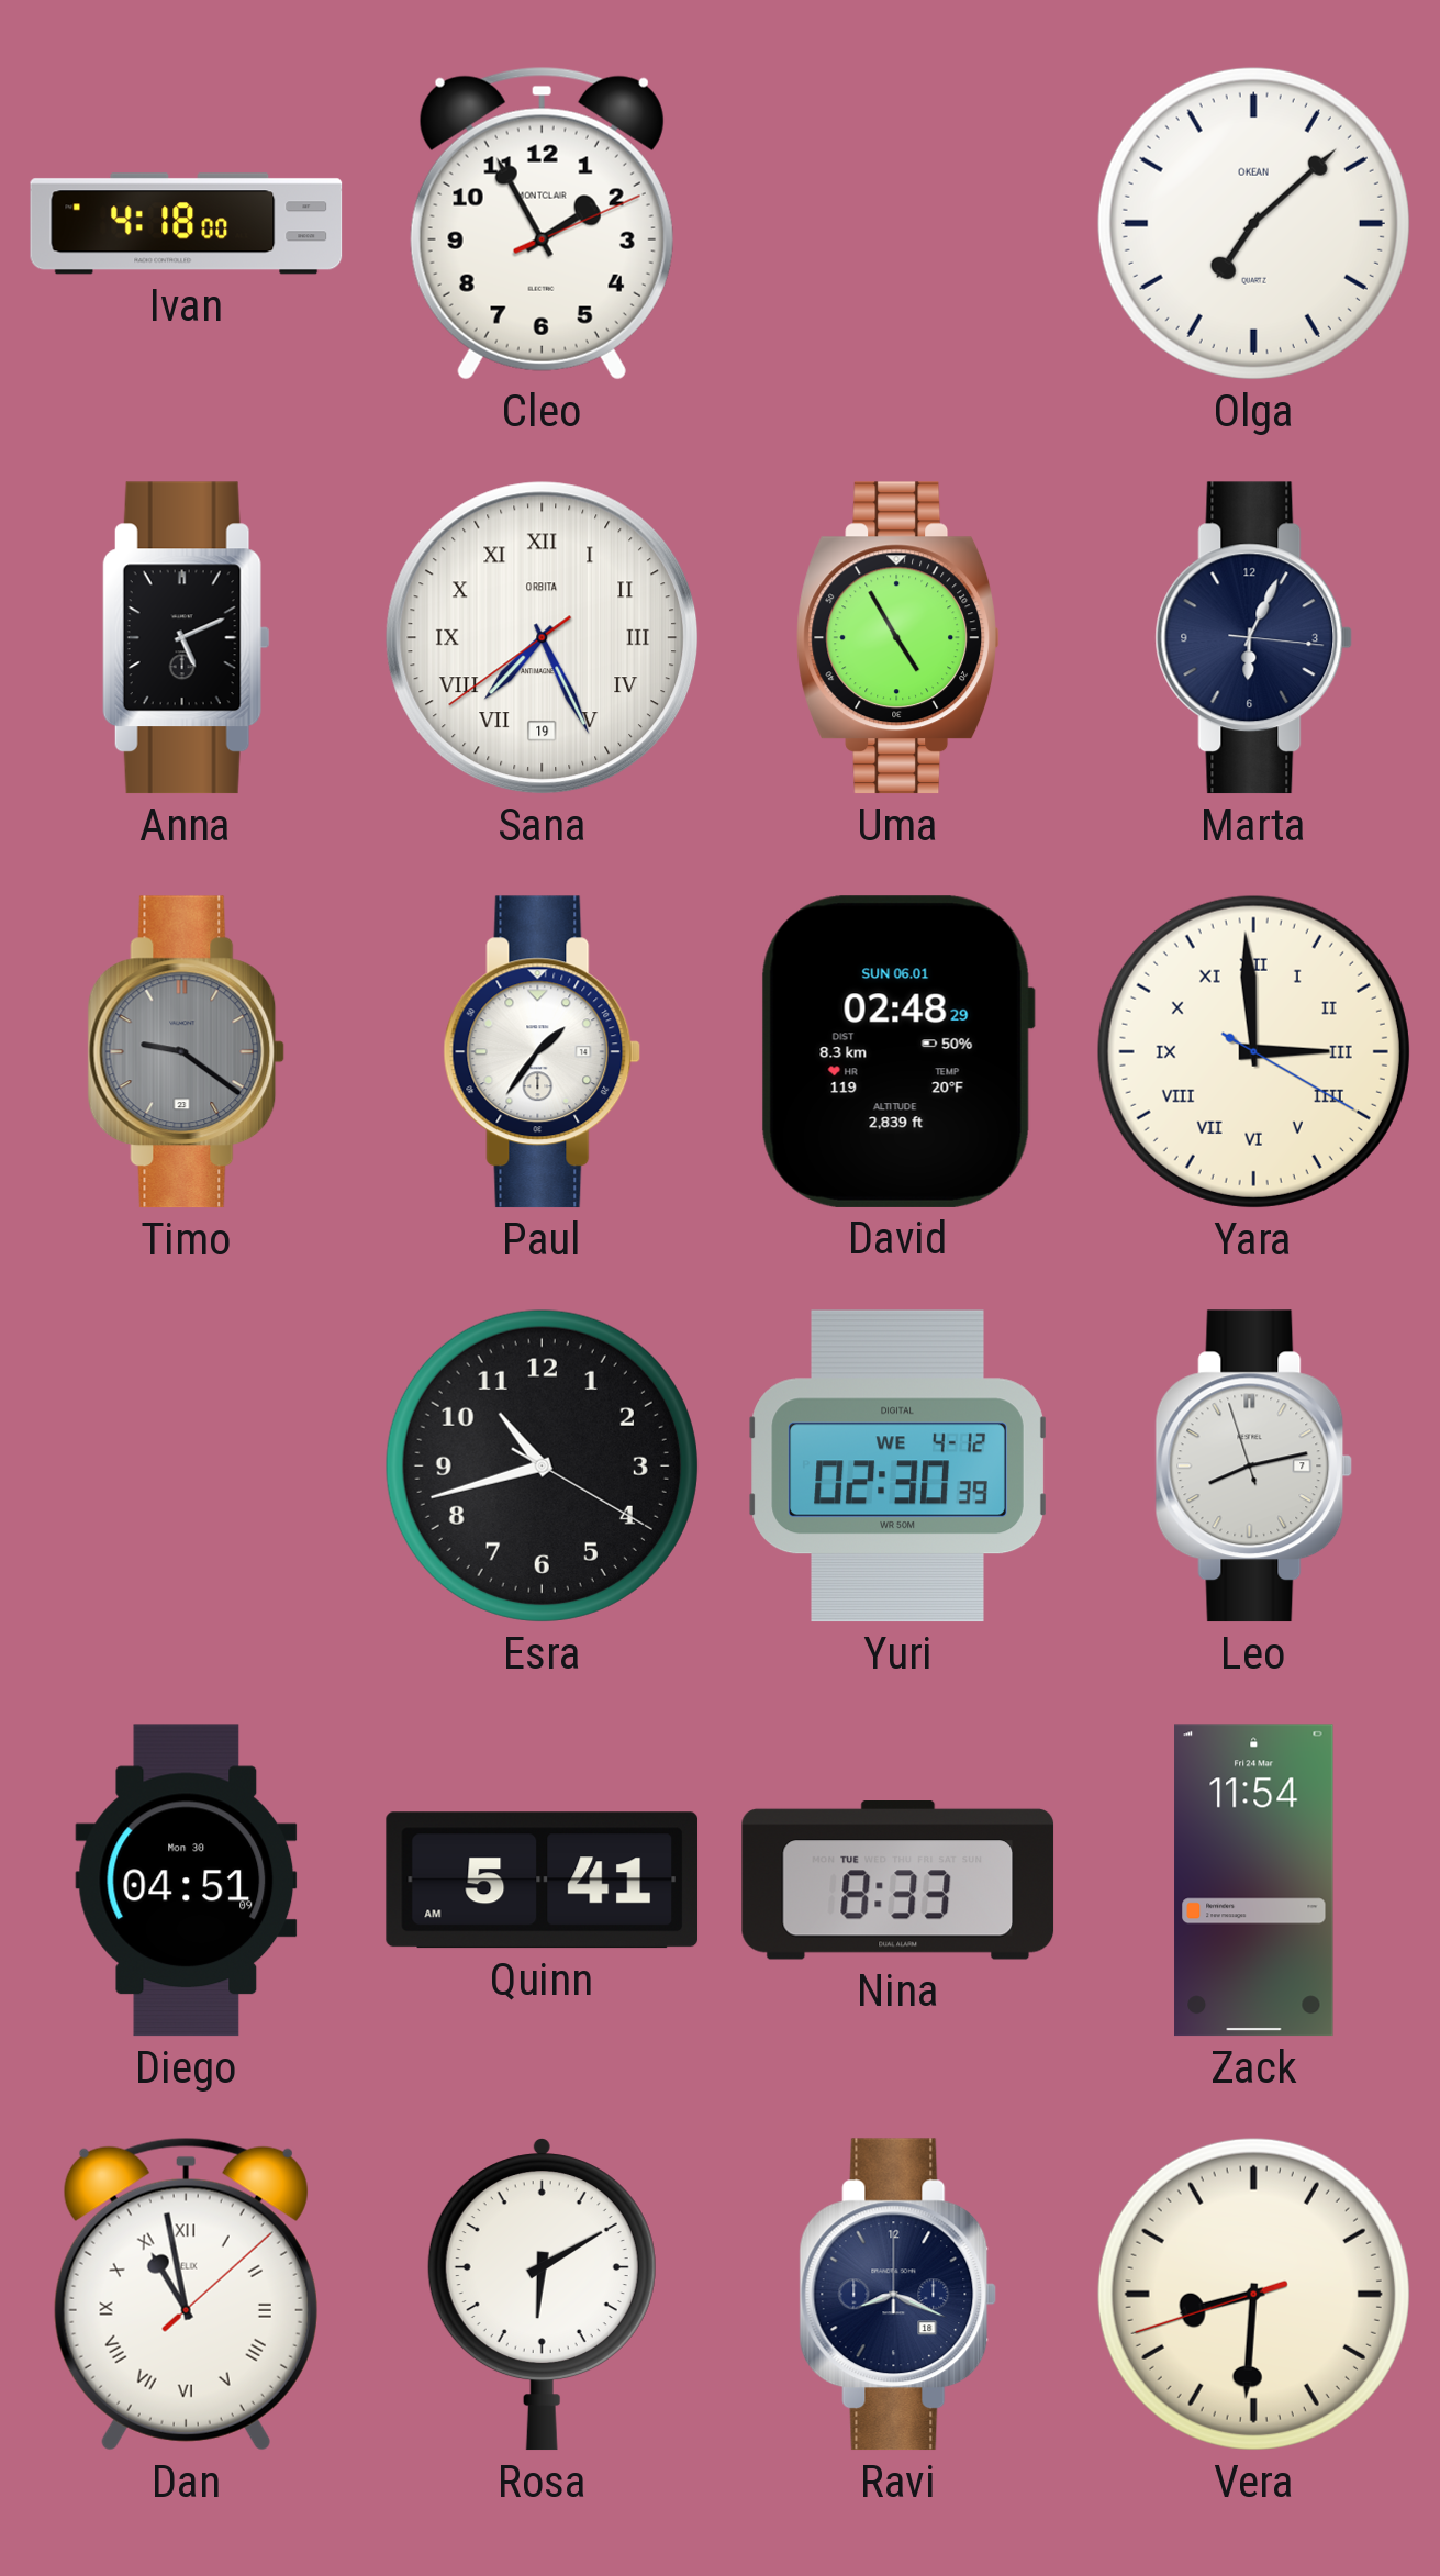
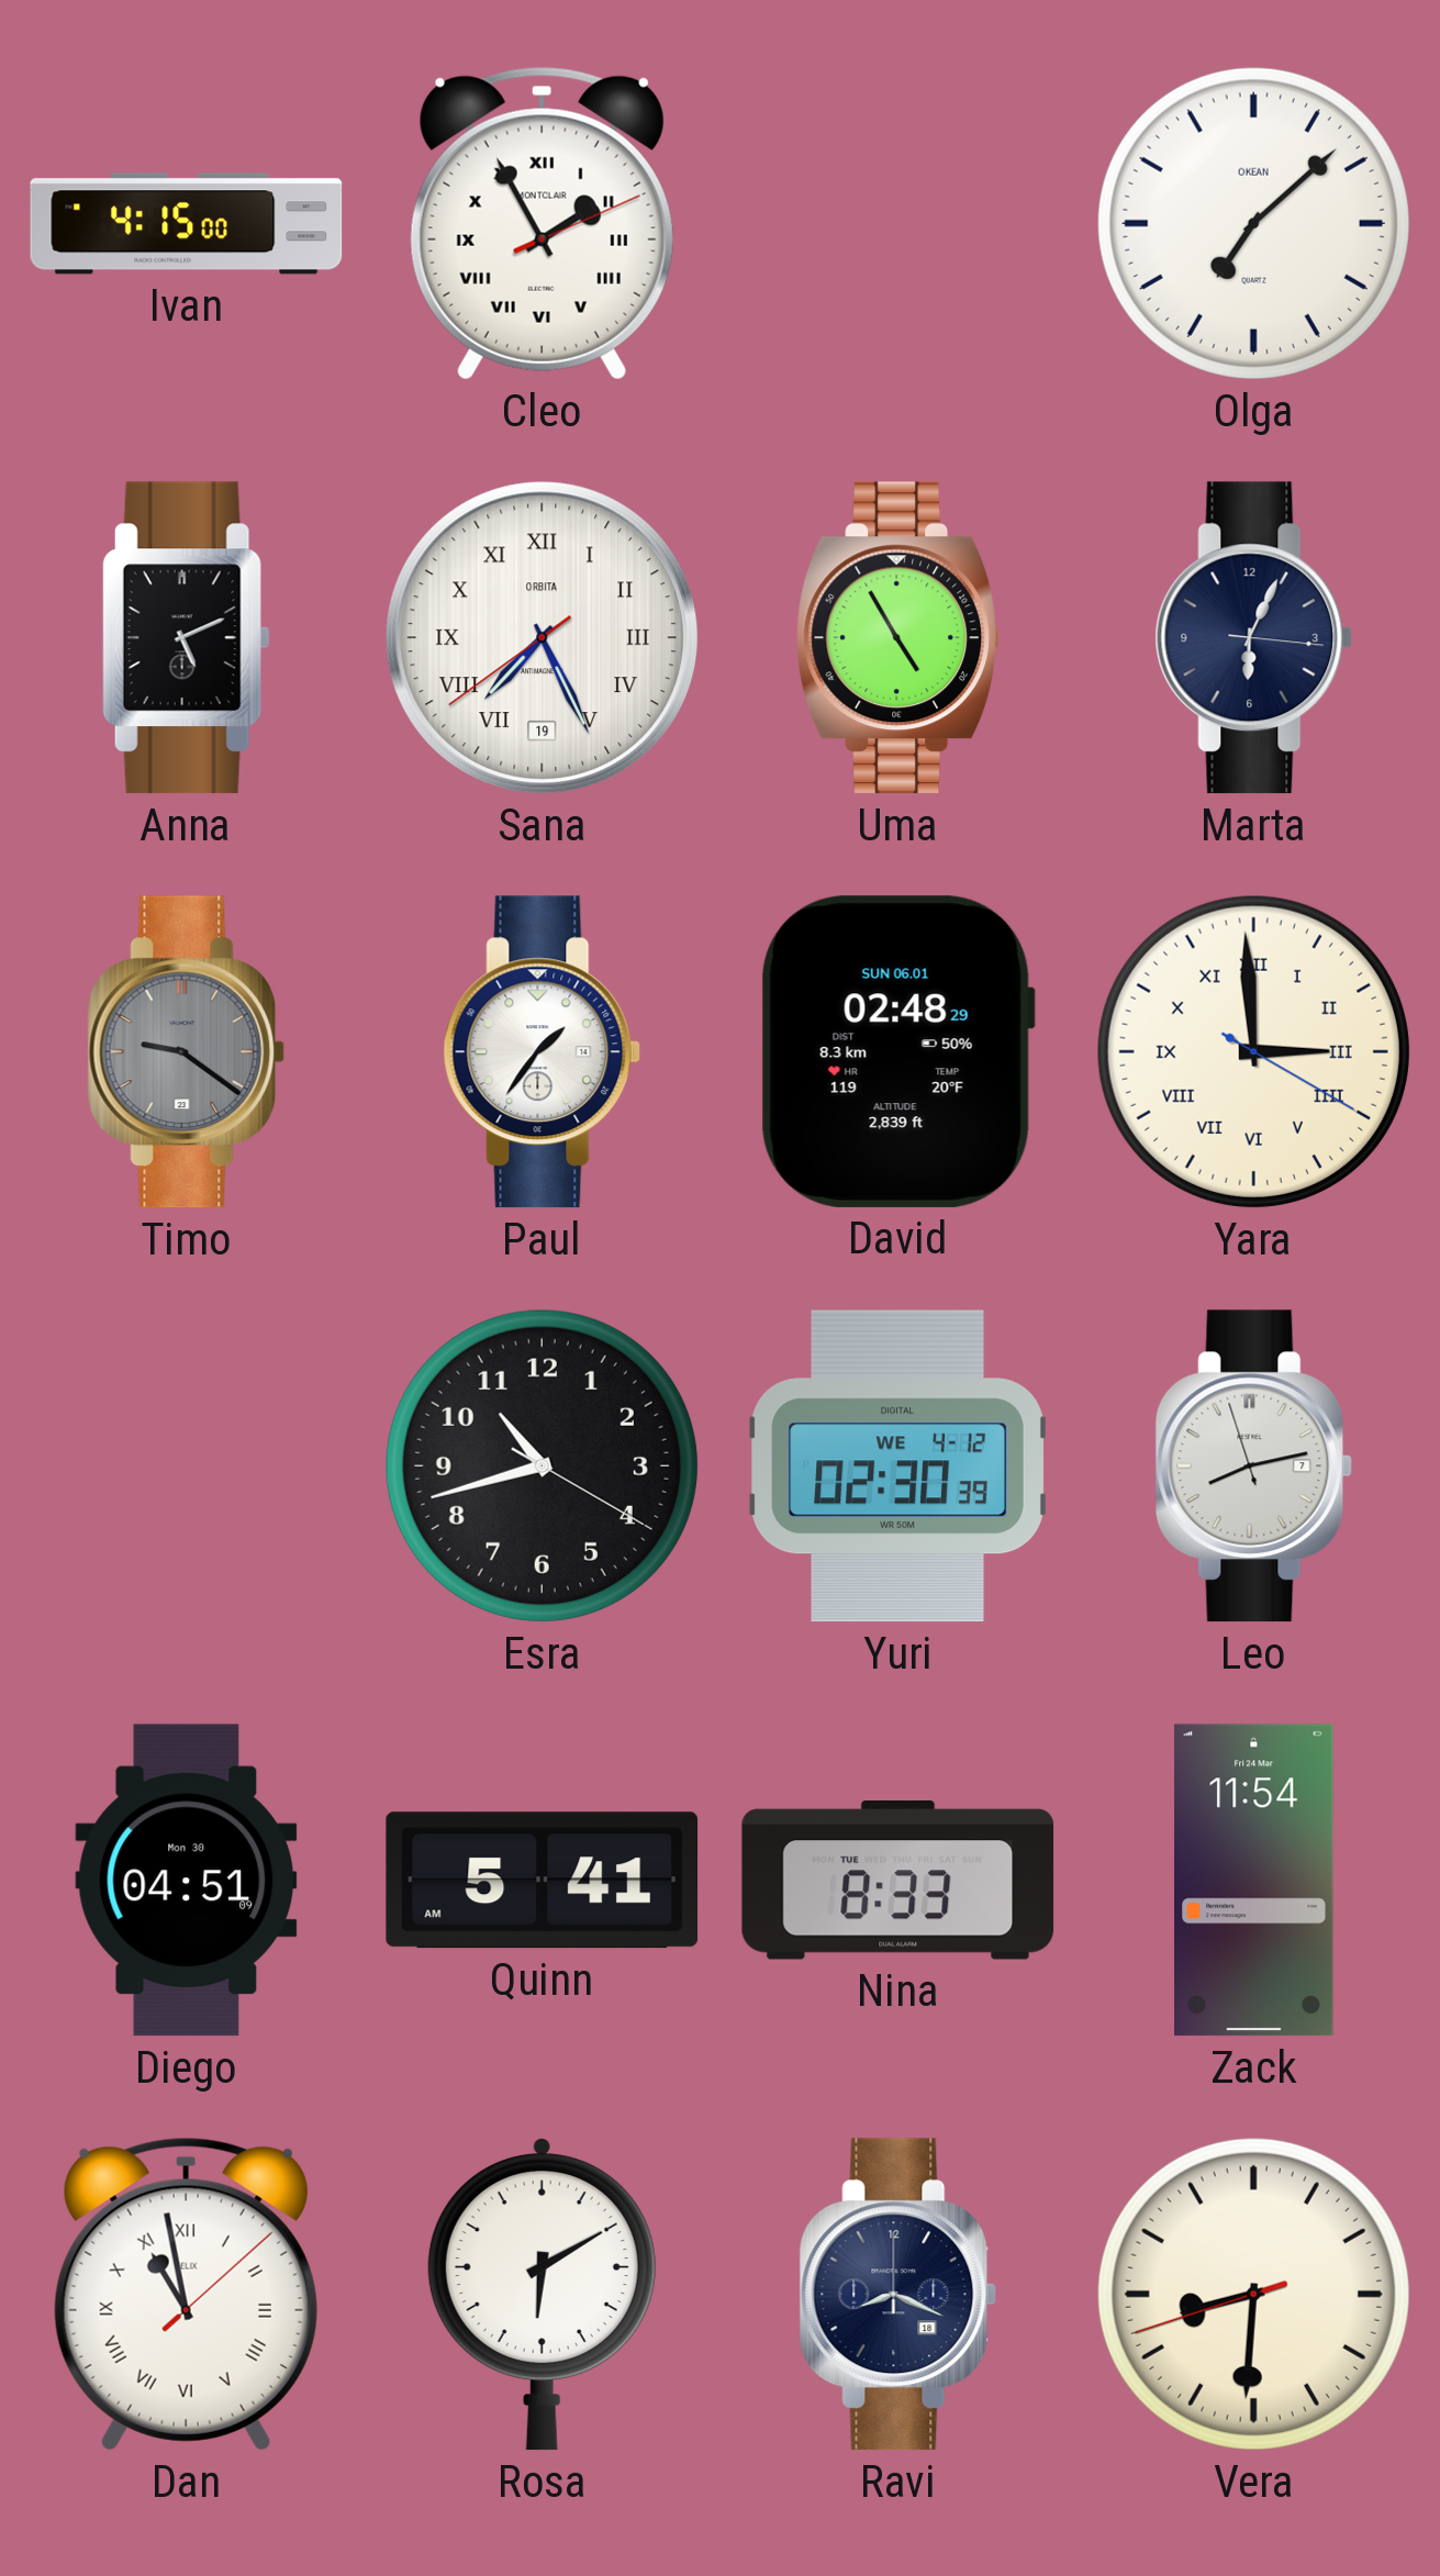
Ivan: 4:18 -> 4:15 (187, 224)
Cleo numerals: Arabic -> Roman (542, 223)
